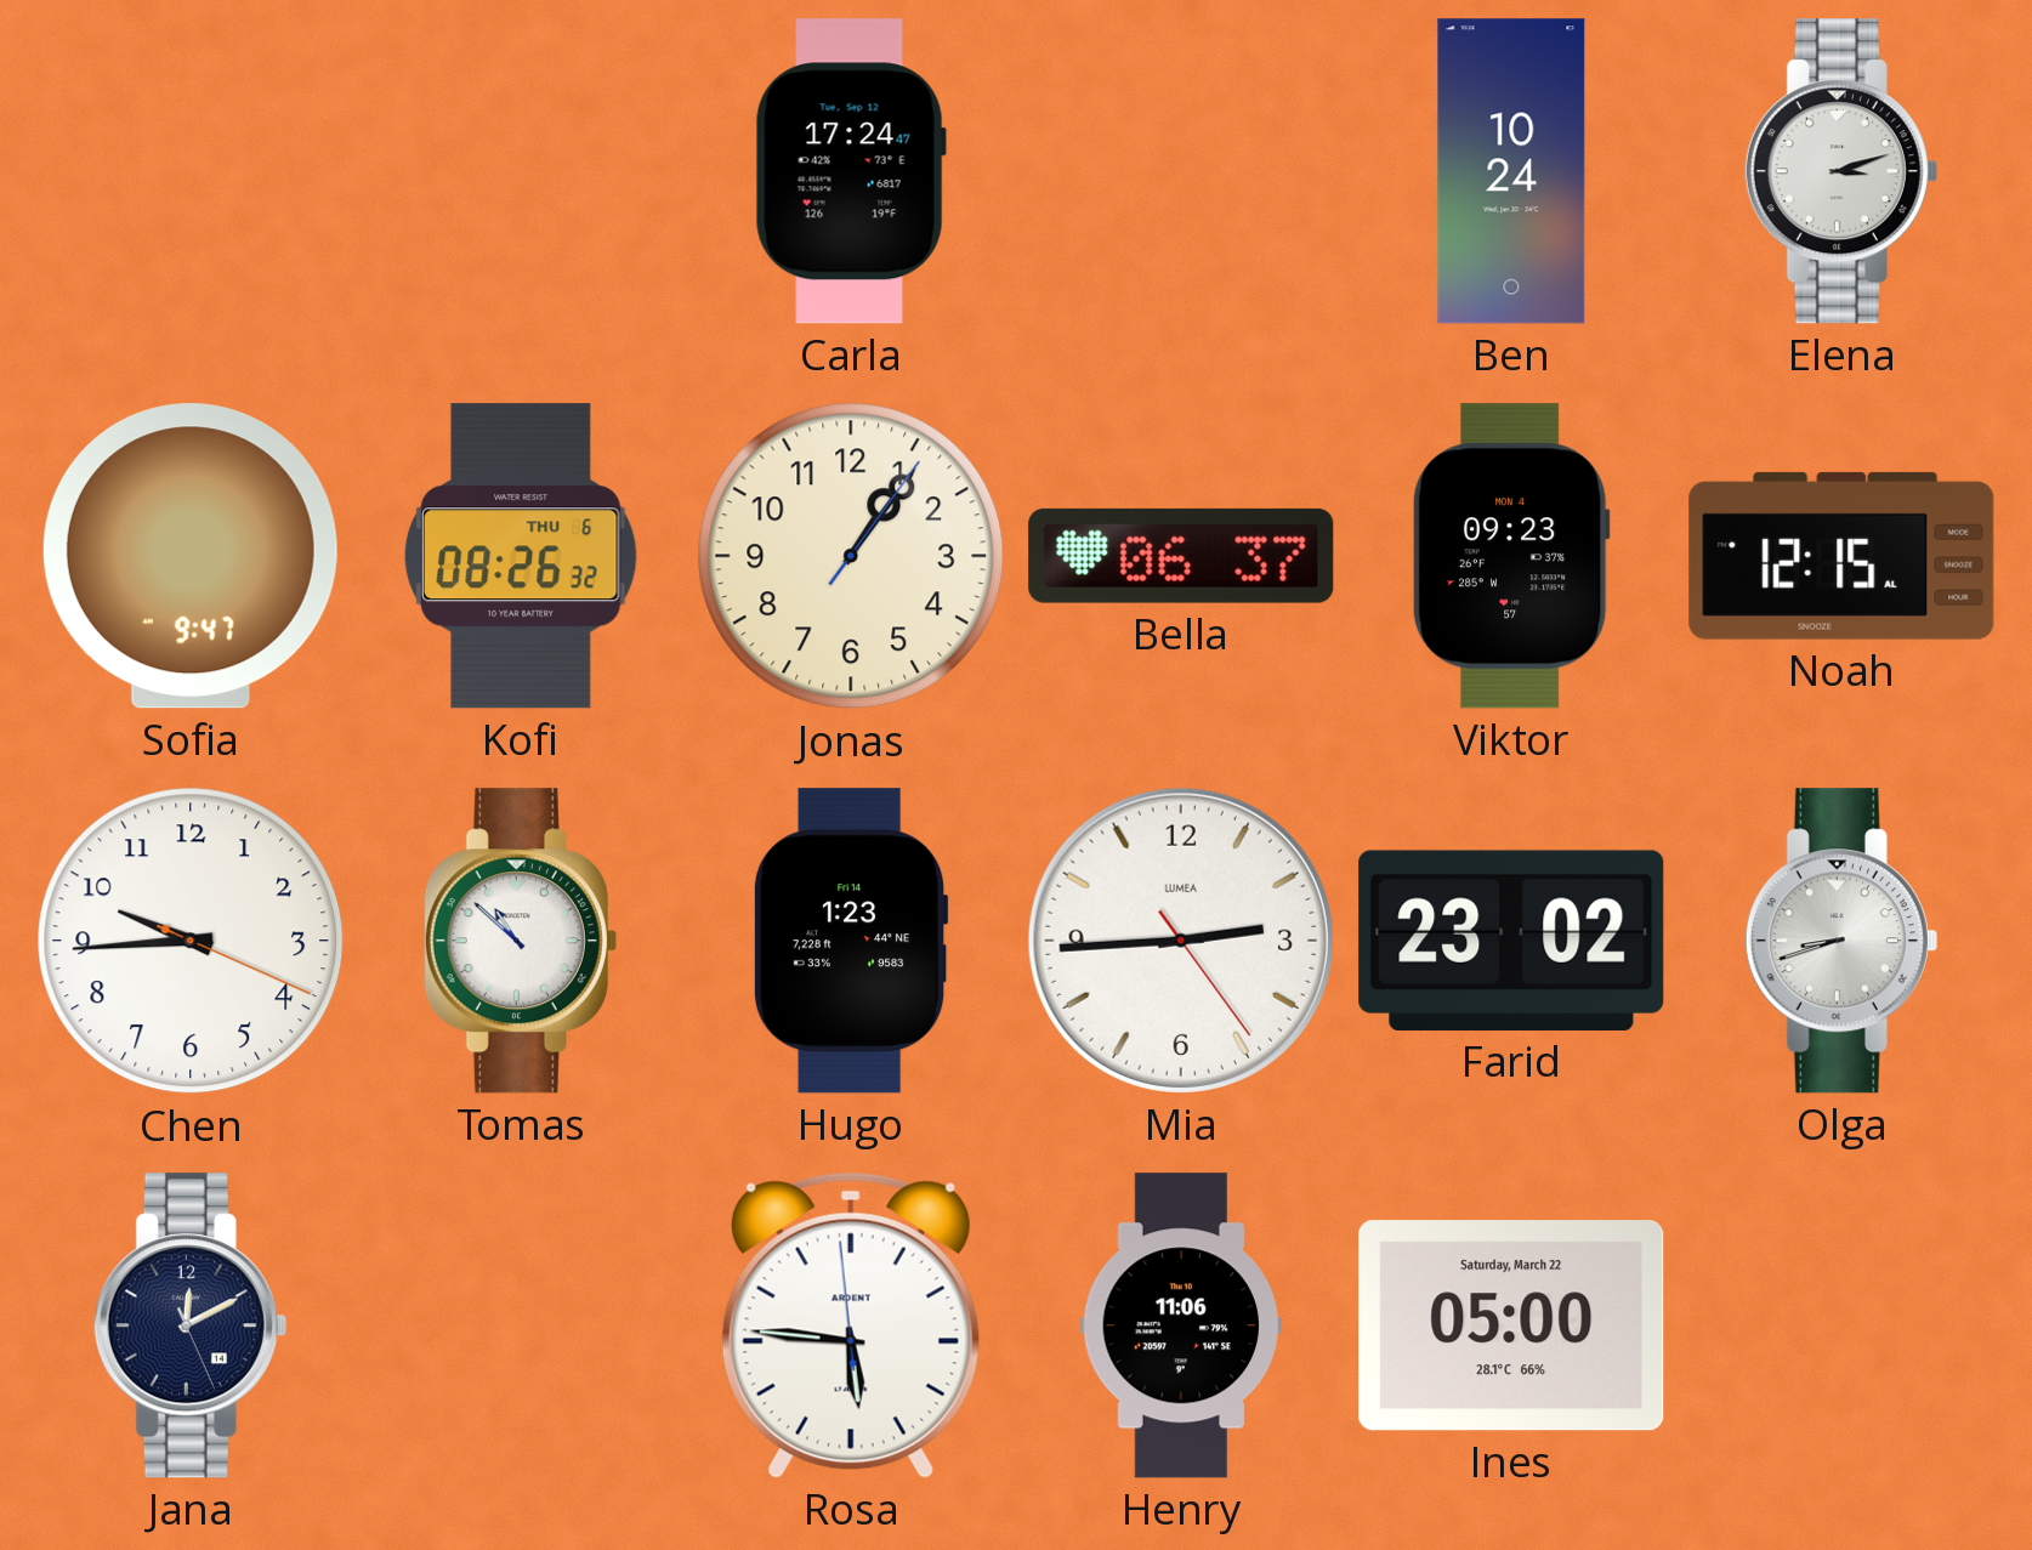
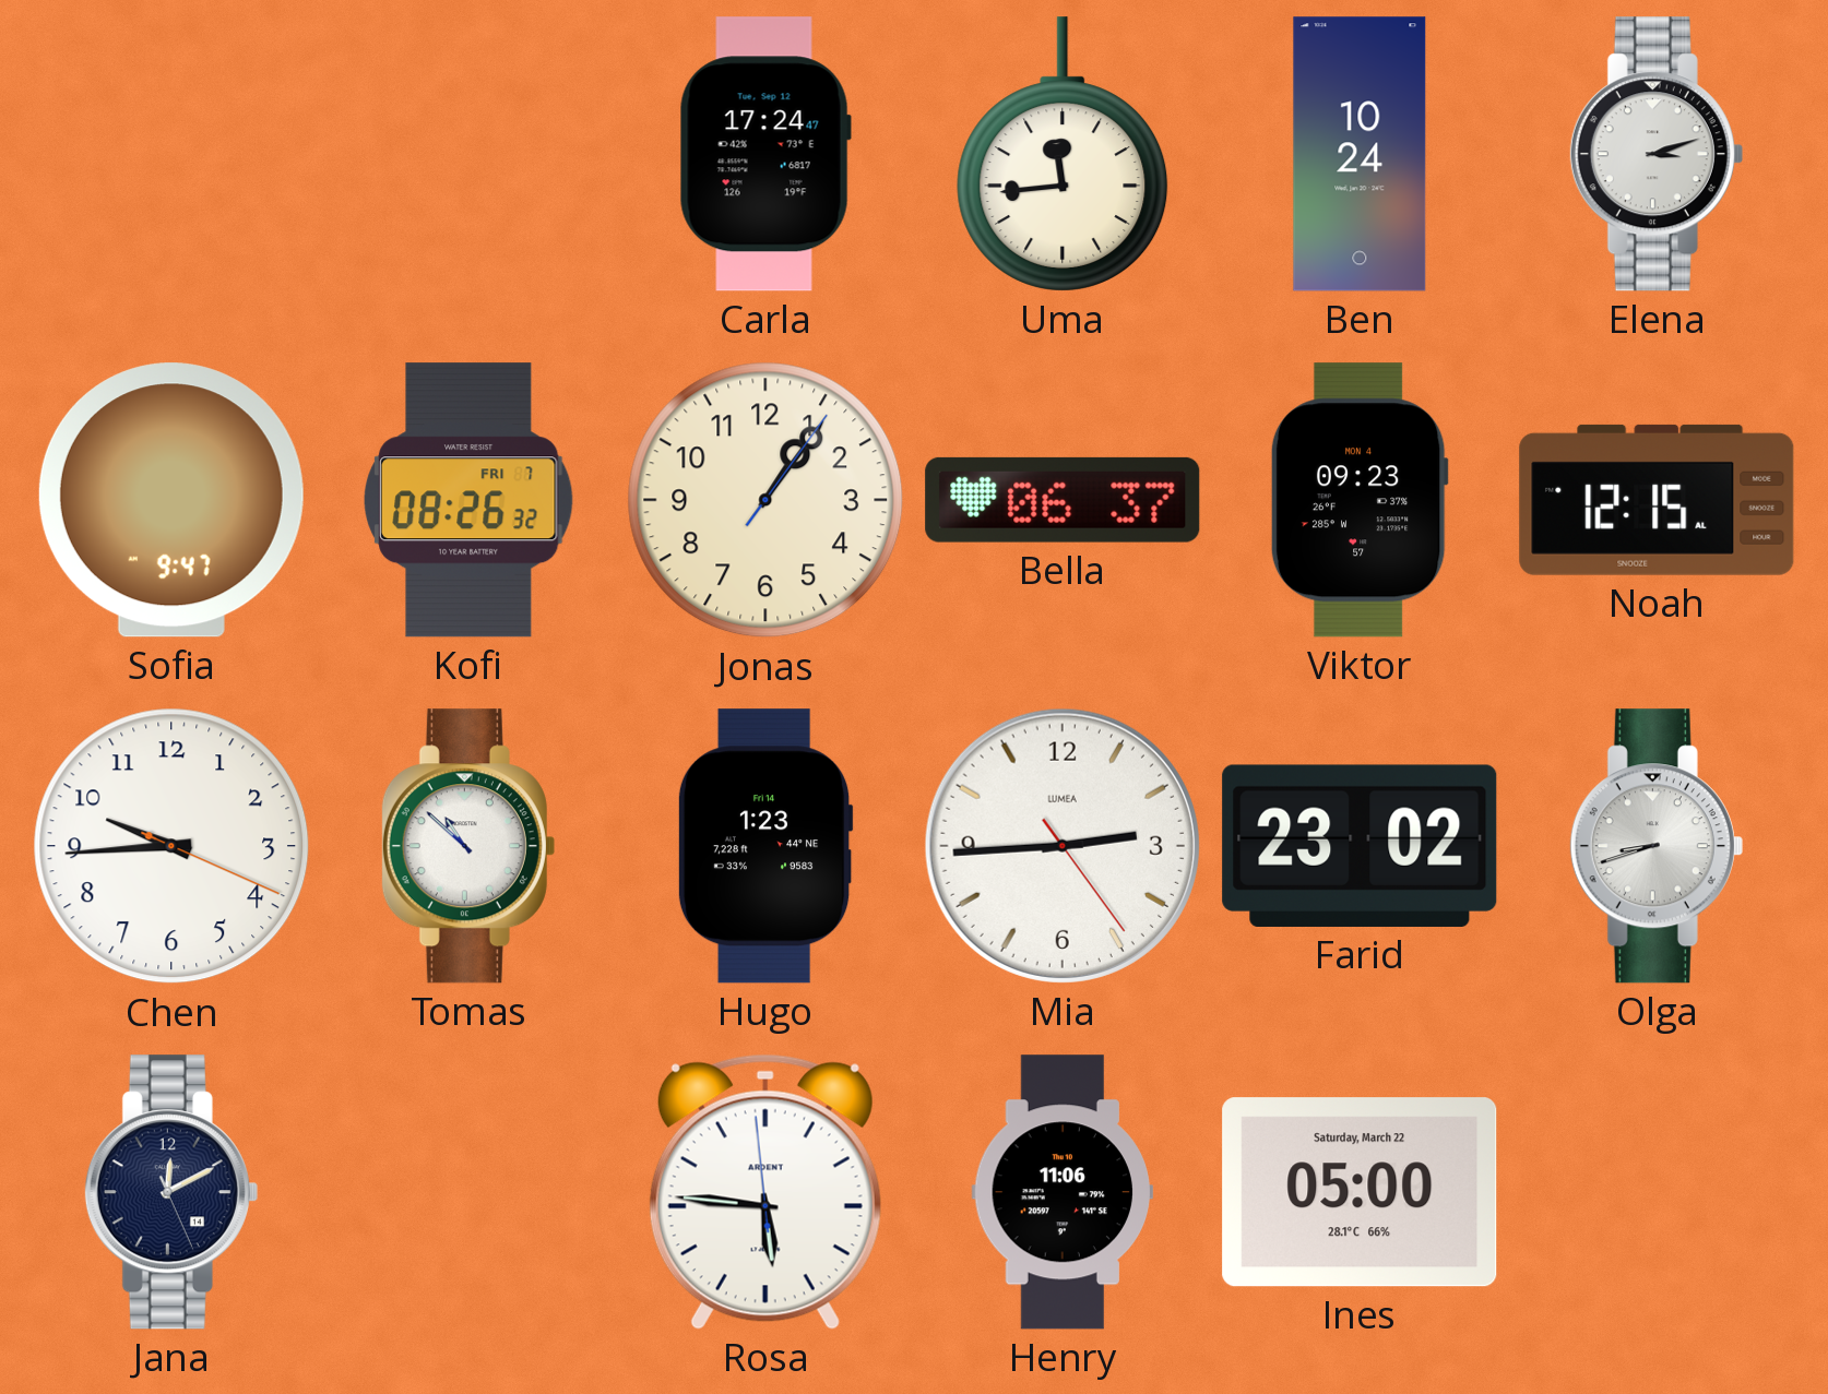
Uma: none -> 11:44 (1063, 154)
Kofi date: THU 6 -> FRI 7 (468, 500)
